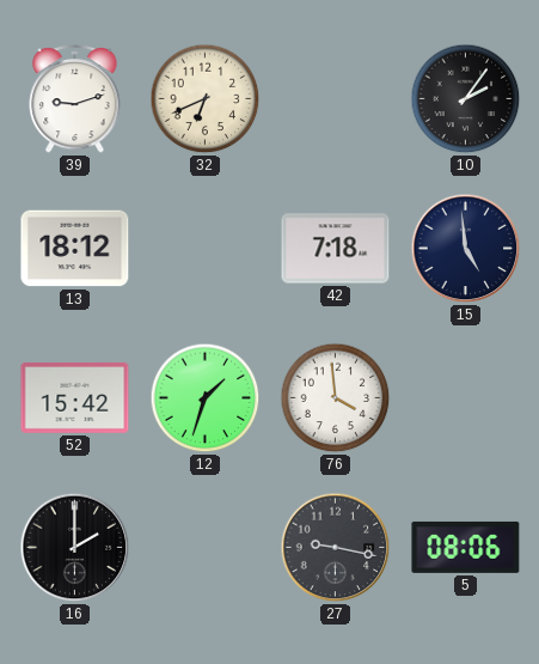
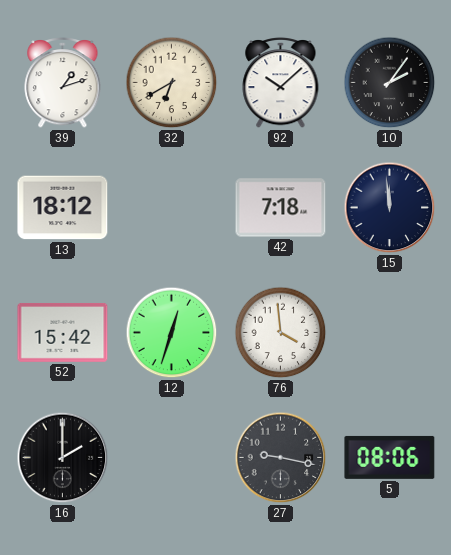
39: 9:12 -> 1:12 (63, 82)
32: 6:41 -> 6:40 (172, 83)
92: none -> 10:08 (281, 82)
15: 4:59 -> 11:59 (390, 208)
12: 1:33 -> 12:33 (172, 333)
